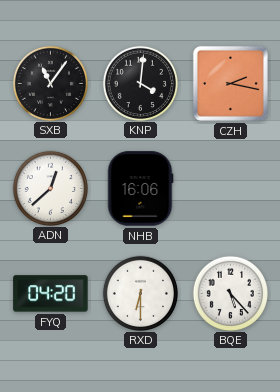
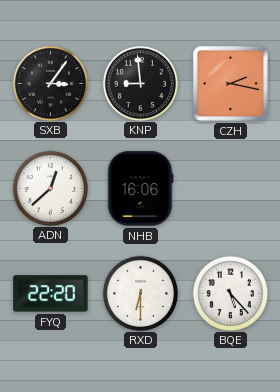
SXB: 11:06 -> 3:06 (50, 83)
KNP: 4:01 -> 8:59 (140, 83)
FYQ: 04:20 -> 22:20 (51, 294)
